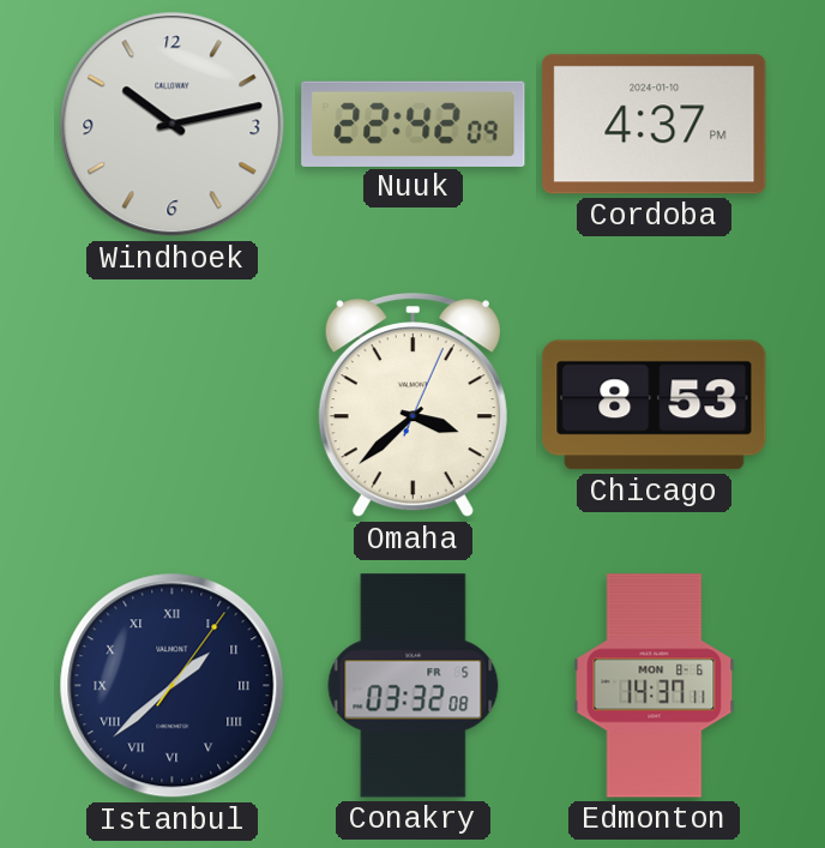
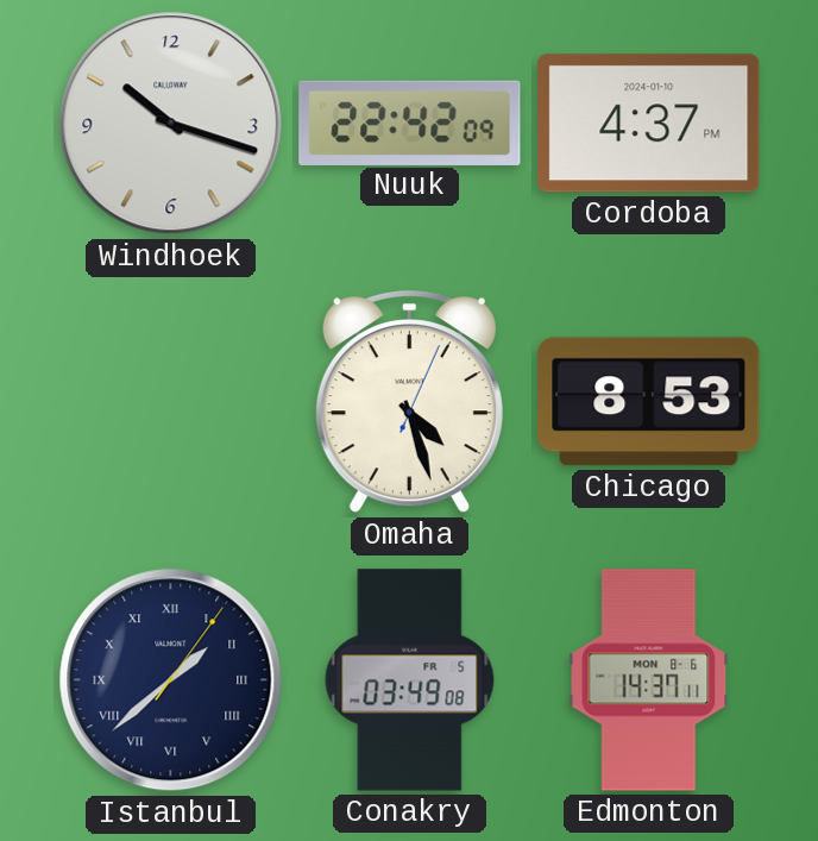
Windhoek: 10:13 -> 10:18 (171, 124)
Omaha: 3:38 -> 4:27 (409, 402)
Conakry: 03:32 -> 03:49 (410, 680)
